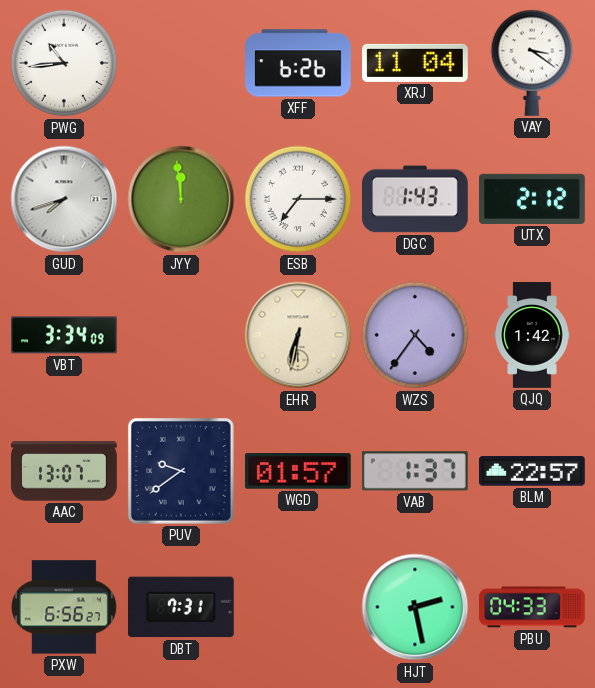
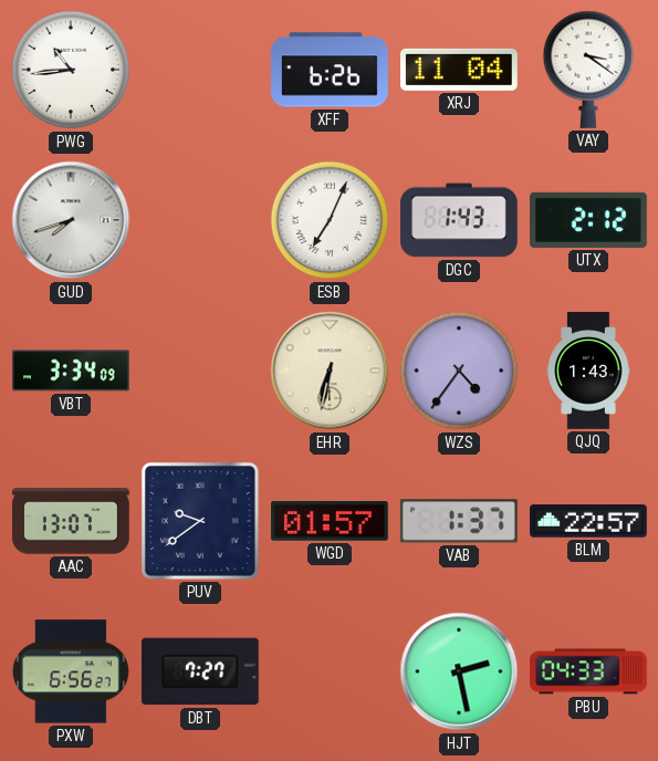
JYY: 11:59 -> none (181, 199)
ESB: 7:15 -> 7:04 (330, 220)
QJQ: 1:42 -> 1:43 (588, 371)
DBT: 7:31 -> 7:27 (200, 671)
